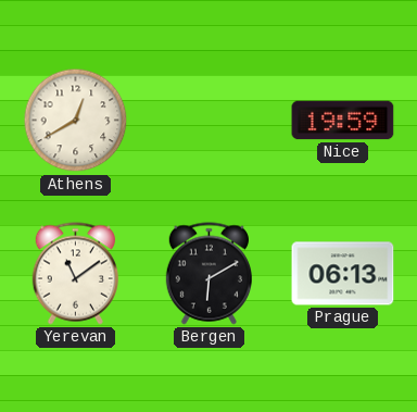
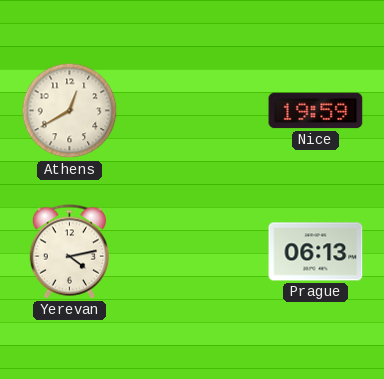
Yerevan: 11:09 -> 4:13 (69, 252)
Bergen: 6:10 -> none (208, 274)
